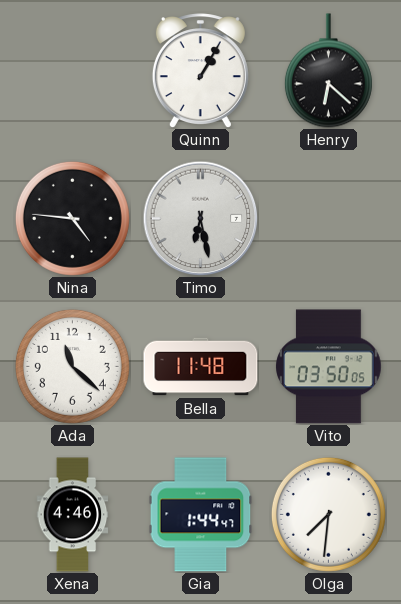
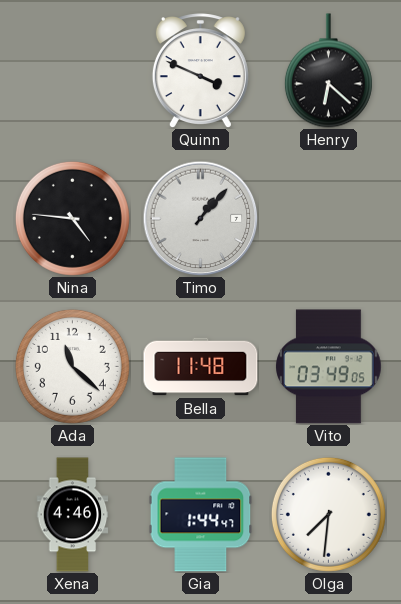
Quinn: 1:05 -> 3:49 (200, 71)
Timo: 6:28 -> 1:07 (200, 218)
Vito: 03:50 -> 03:49 (329, 367)
